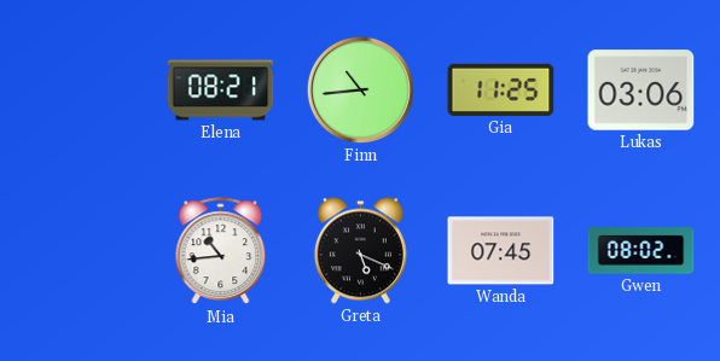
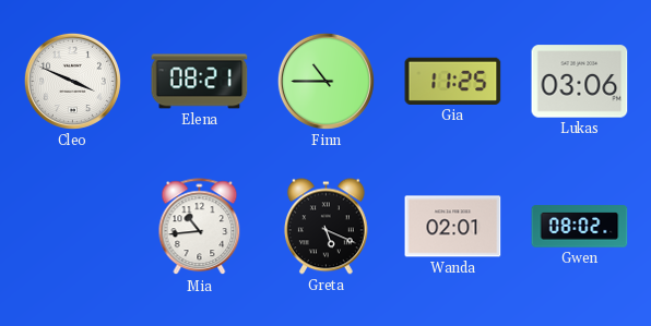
Cleo: none -> 3:49 (72, 81)
Finn: 10:44 -> 10:45 (325, 81)
Wanda: 07:45 -> 02:01 (453, 227)
